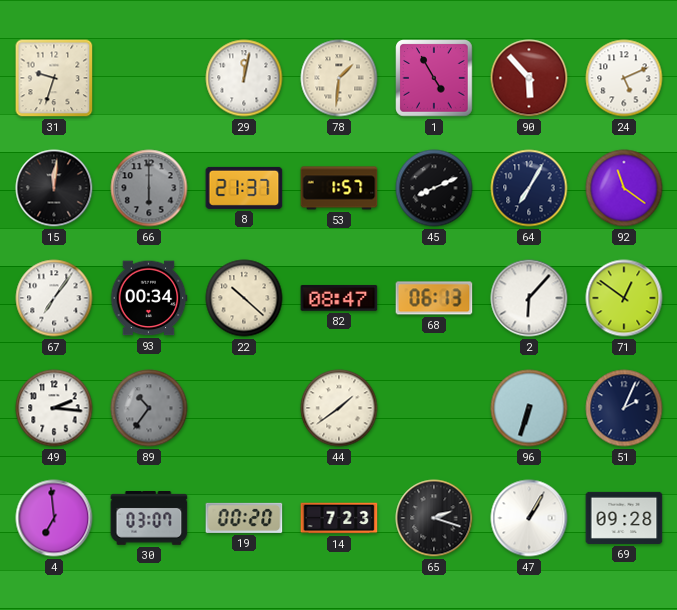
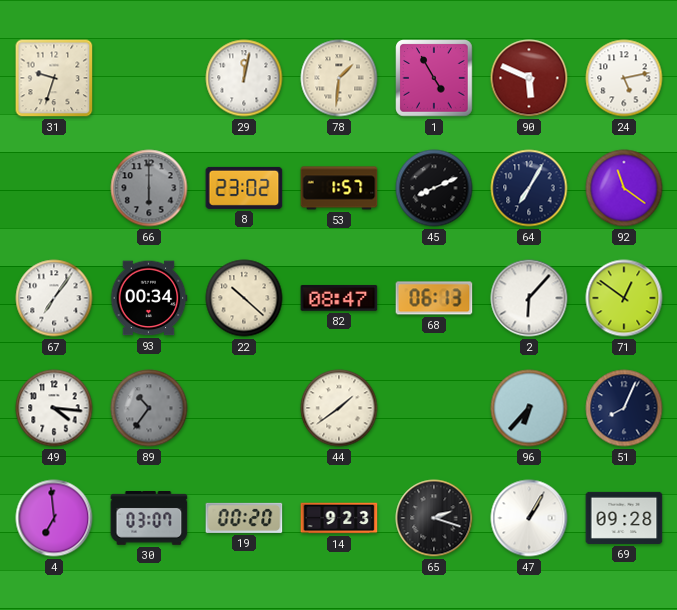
90: 5:53 -> 5:49 (529, 78)
24: 5:11 -> 5:13 (624, 78)
15: 12:01 -> none (54, 188)
8: 21:37 -> 23:02 (244, 188)
49: 2:16 -> 4:16 (54, 408)
96: 6:33 -> 6:37 (529, 408)
51: 2:04 -> 8:04 (624, 408)
14: 7:23 -> 9:23 (339, 518)
